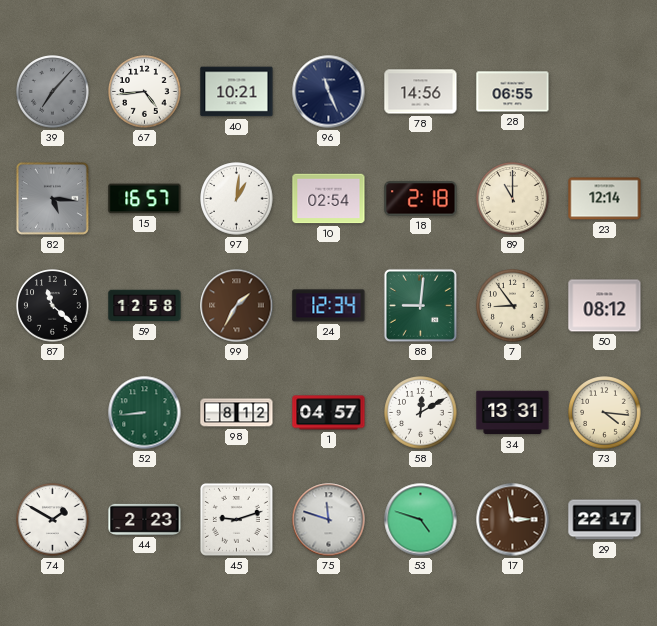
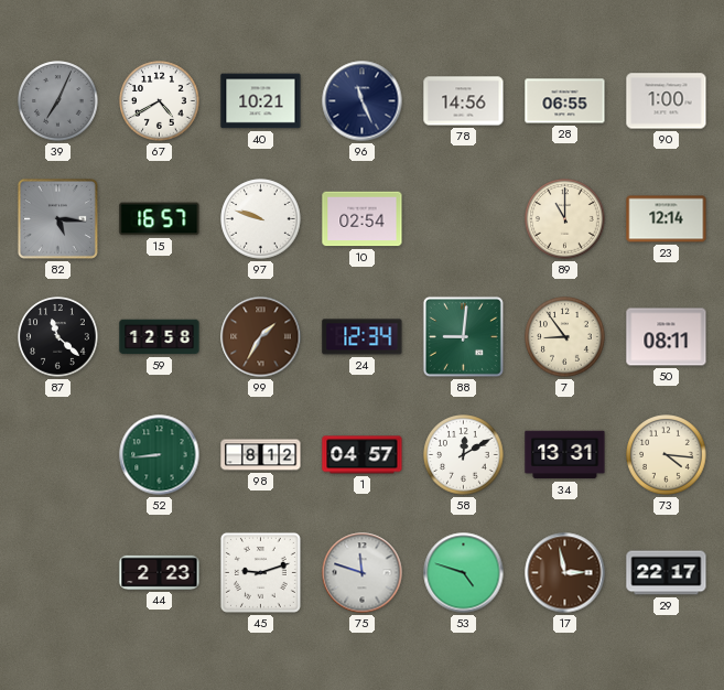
39: 7:07 -> 7:04 (58, 101)
67: 4:44 -> 4:40 (160, 101)
90: none -> 1:00 (667, 101)
97: 1:01 -> 9:48 (261, 219)
18: 2:18 -> none (421, 199)
50: 08:12 -> 08:11 (667, 337)
74: 1:50 -> none (53, 520)
